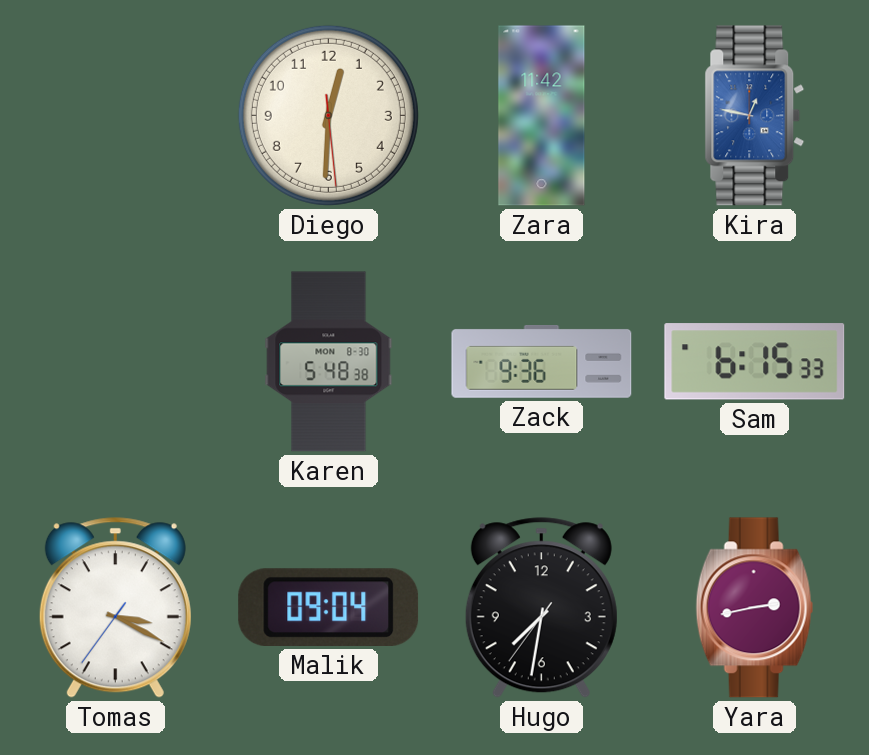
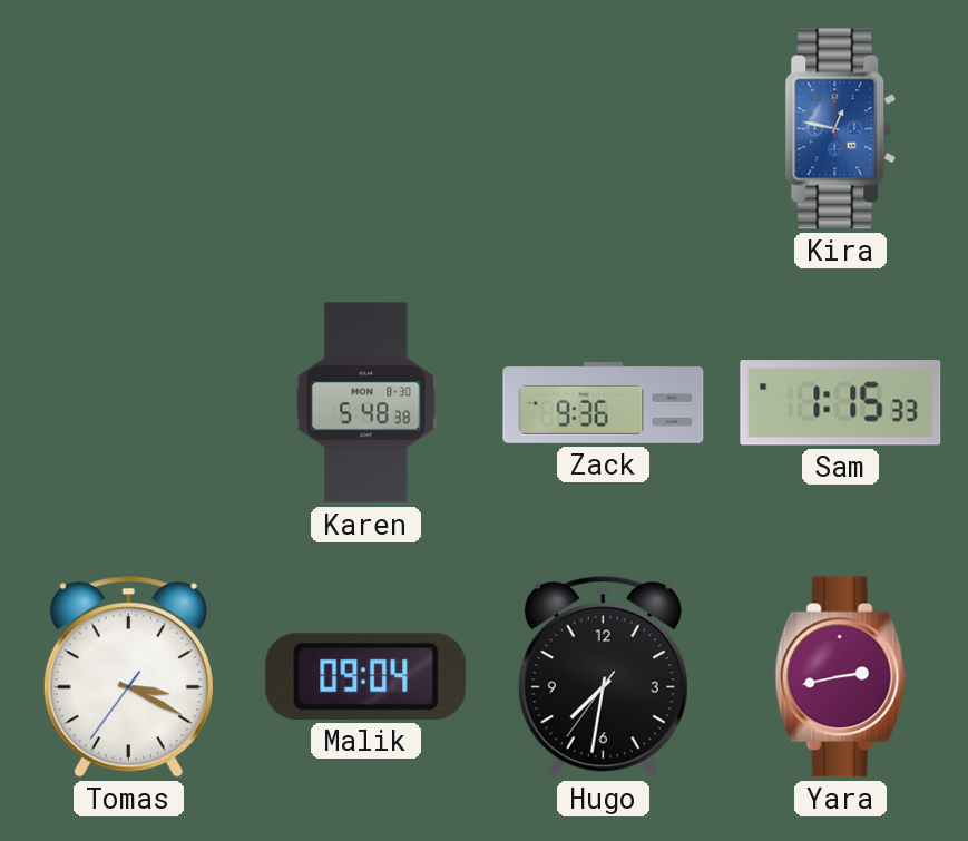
Diego: 12:30 -> none (328, 115)
Zara: 11:42 -> none (542, 116)
Sam: 6:15 -> 1:15 (841, 403)
